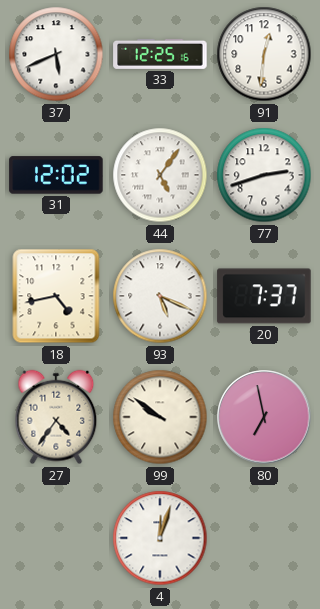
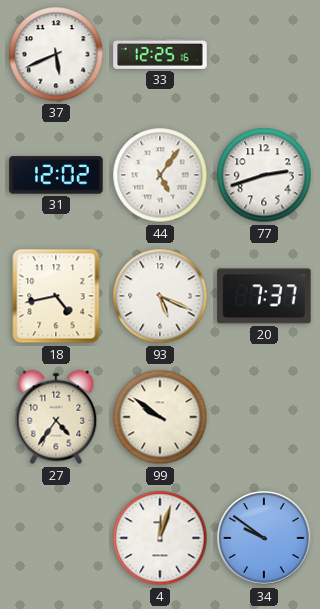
91: 12:31 -> none (264, 54)
80: 6:58 -> none (264, 417)
34: none -> 9:51 (264, 538)
